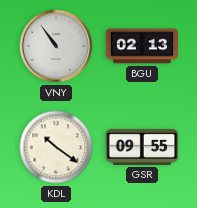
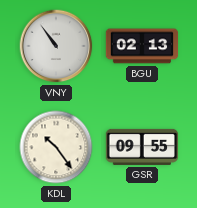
KDL: 10:21 -> 10:24 (56, 147)
